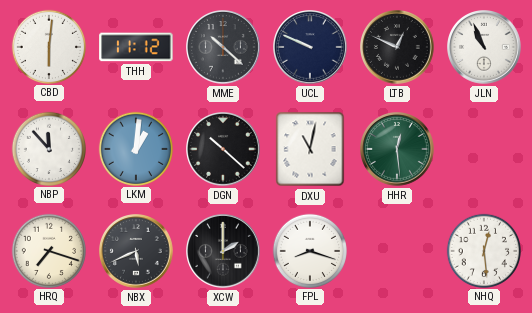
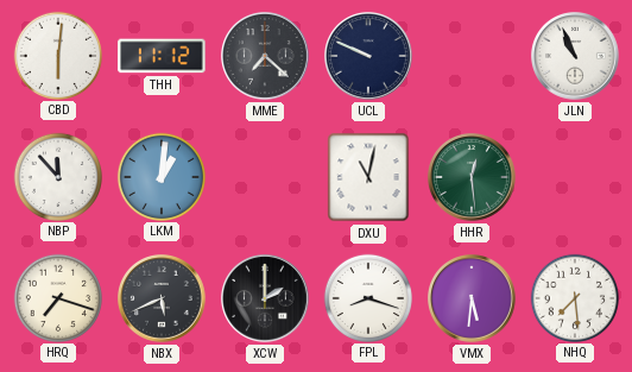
MME: 10:22 -> 7:22 (266, 57)
LTB: 12:49 -> none (398, 48)
DGN: 10:22 -> none (224, 150)
VMX: none -> 5:31 (473, 300)
NHQ: 12:29 -> 7:29 (574, 297)
